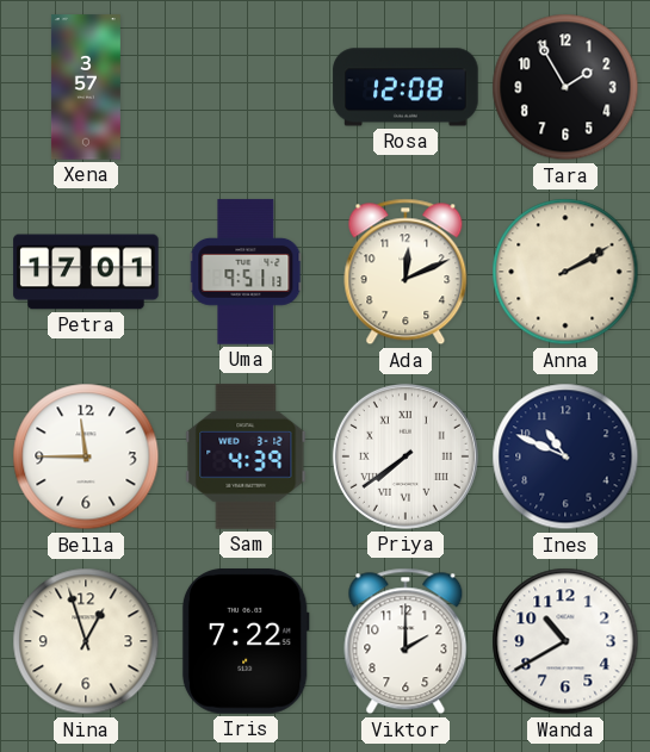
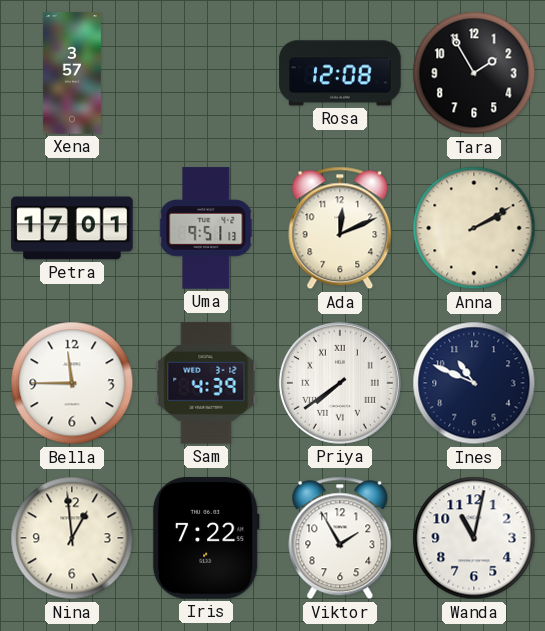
Nina: 12:57 -> 12:59 (72, 538)
Viktor: 2:00 -> 1:55 (340, 538)
Wanda: 10:40 -> 11:02 (474, 538)
